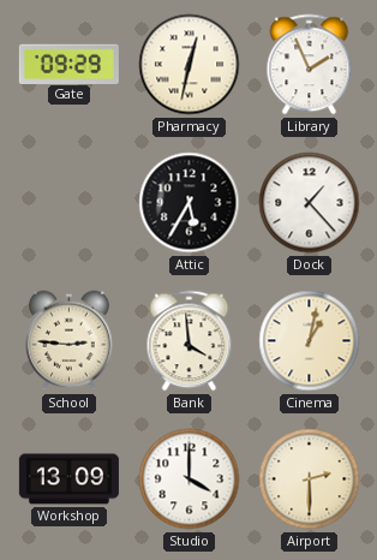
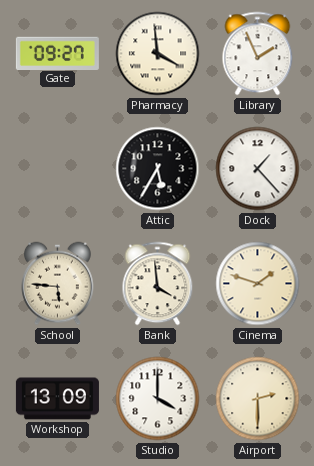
Gate: 09:29 -> 09:27 (57, 53)
Pharmacy: 12:32 -> 3:59 (158, 54)
School: 2:46 -> 5:46 (58, 284)
Cinema: 1:02 -> 1:48 (258, 284)
